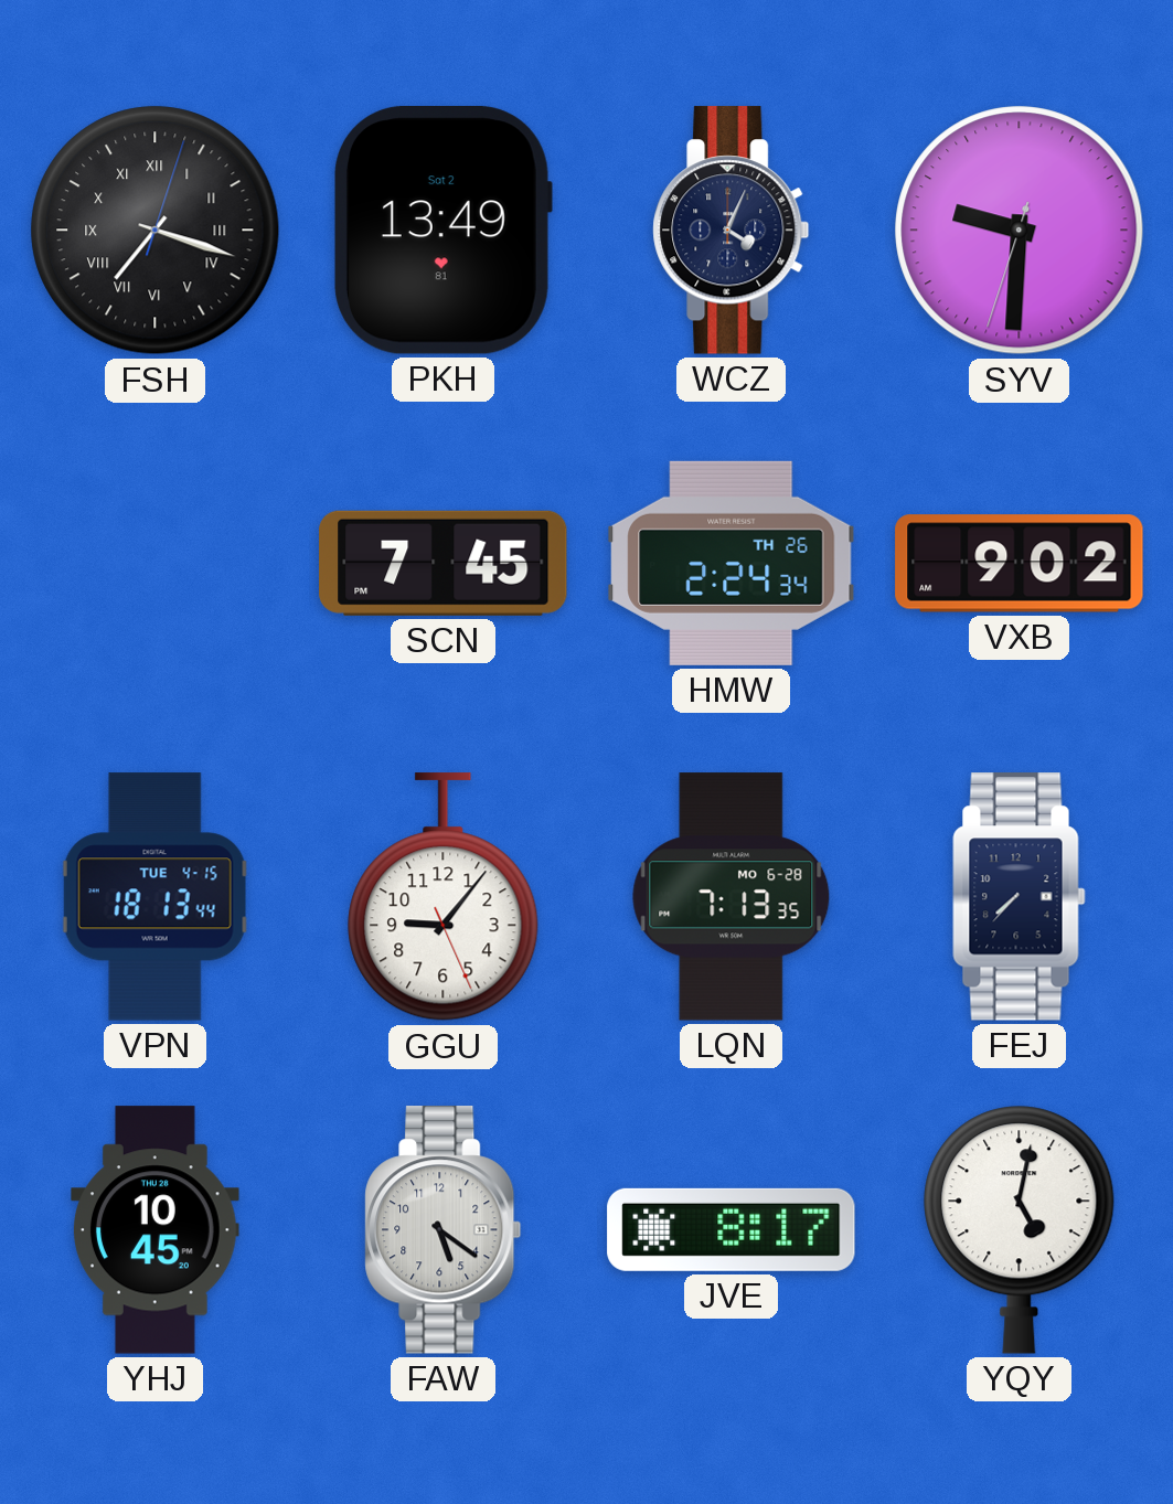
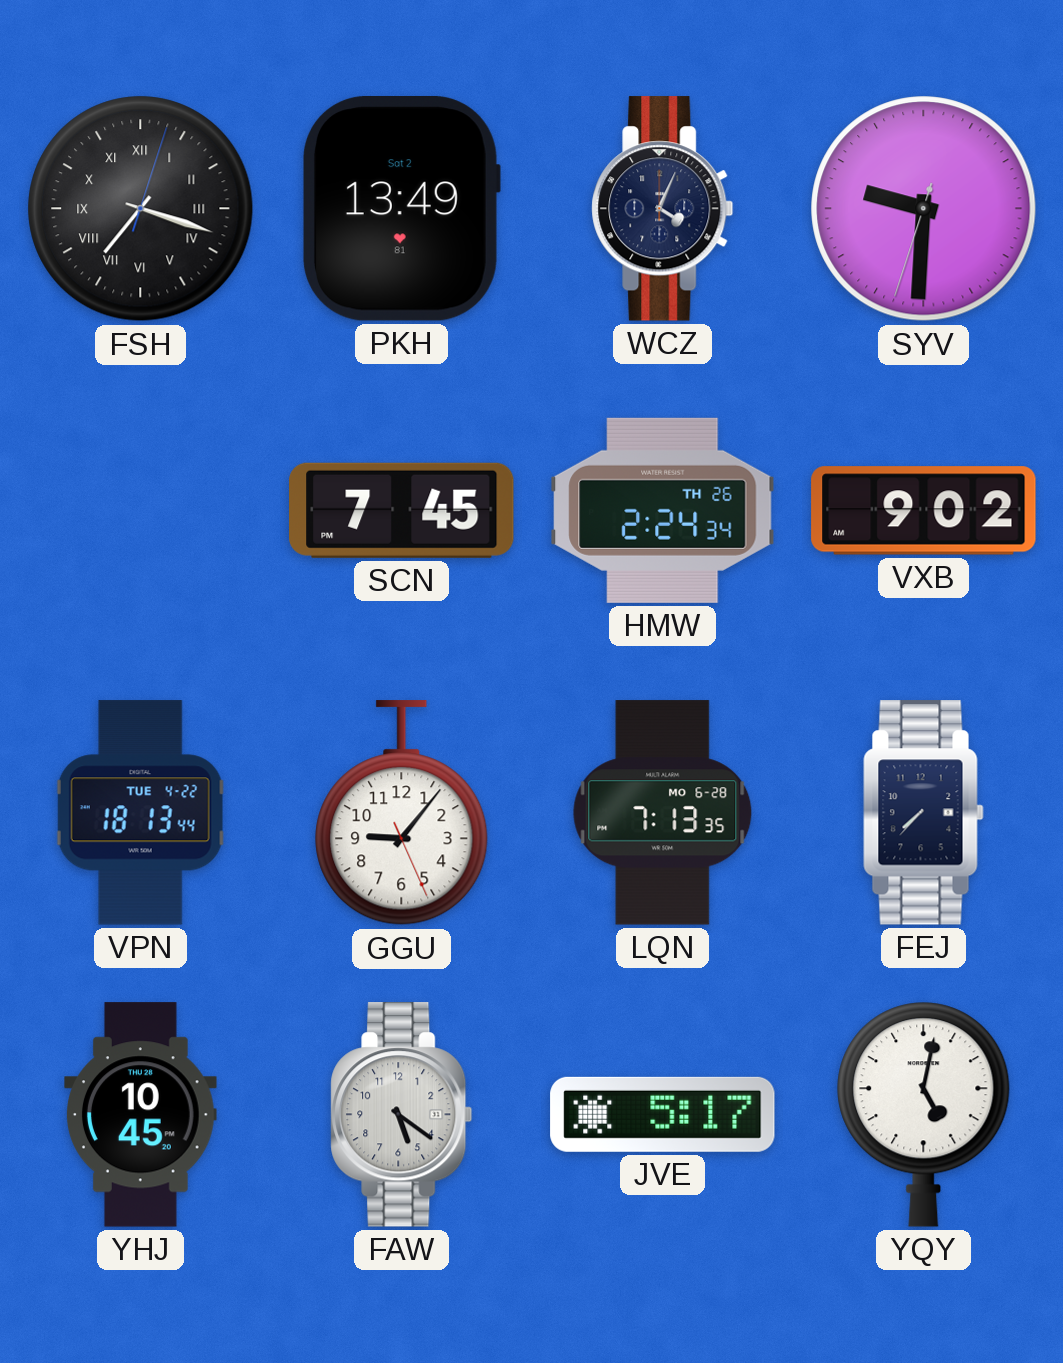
VPN date: TUE 4-15 -> TUE 4-22 (140, 813)
JVE: 8:17 -> 5:17 (663, 1114)
